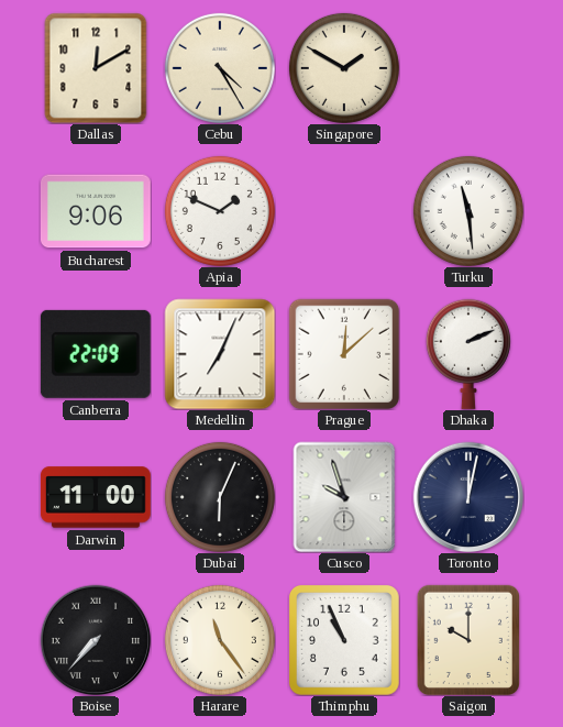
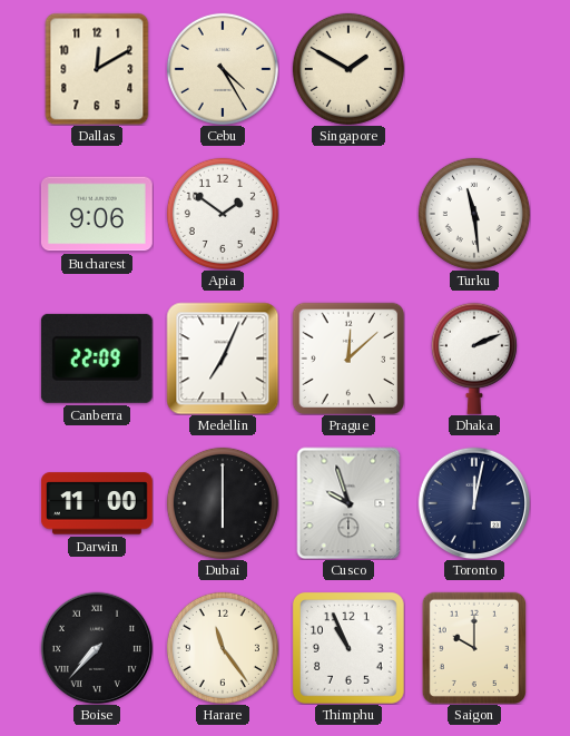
Apia: 1:49 -> 1:51 (223, 214)
Dubai: 6:04 -> 6:00 (223, 503)
